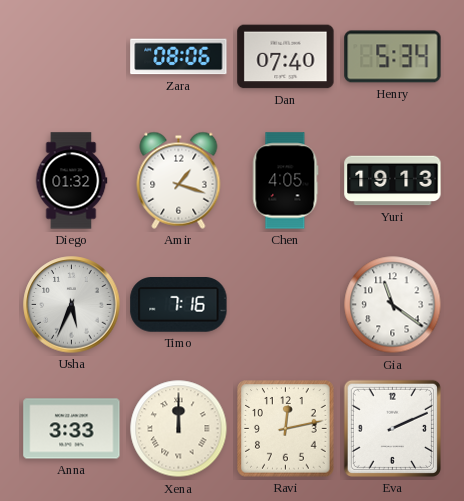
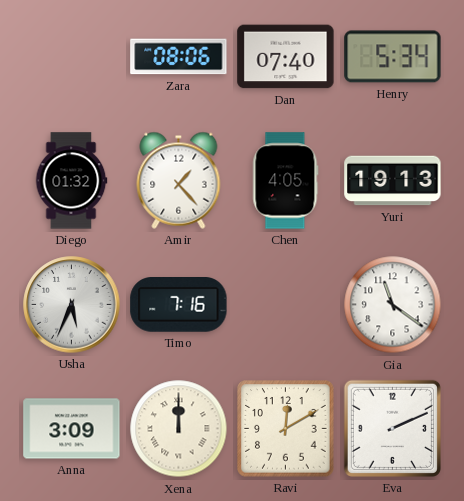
Amir: 1:18 -> 1:23 (179, 180)
Anna: 3:33 -> 3:09 (72, 429)
Ravi: 12:13 -> 12:10 (286, 429)
